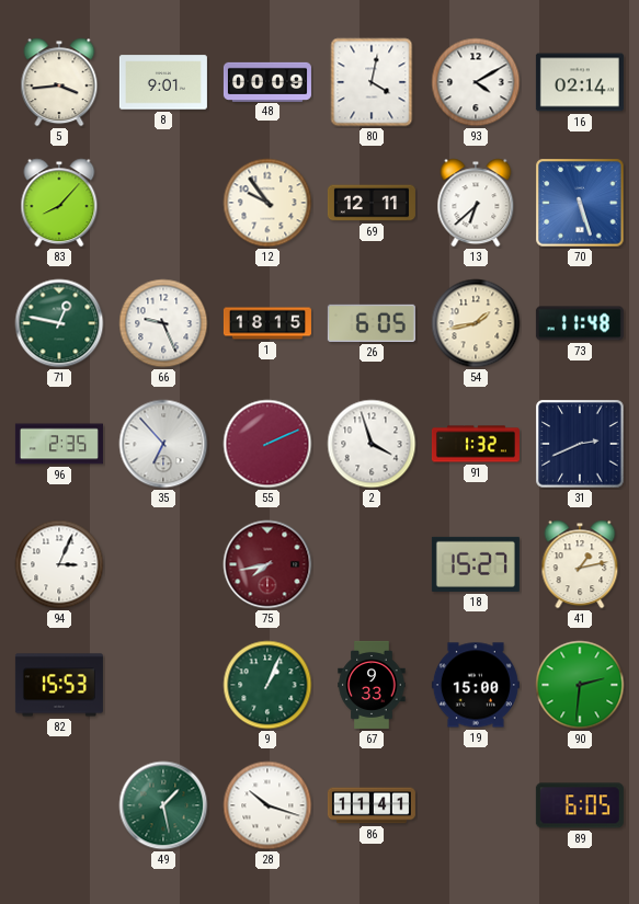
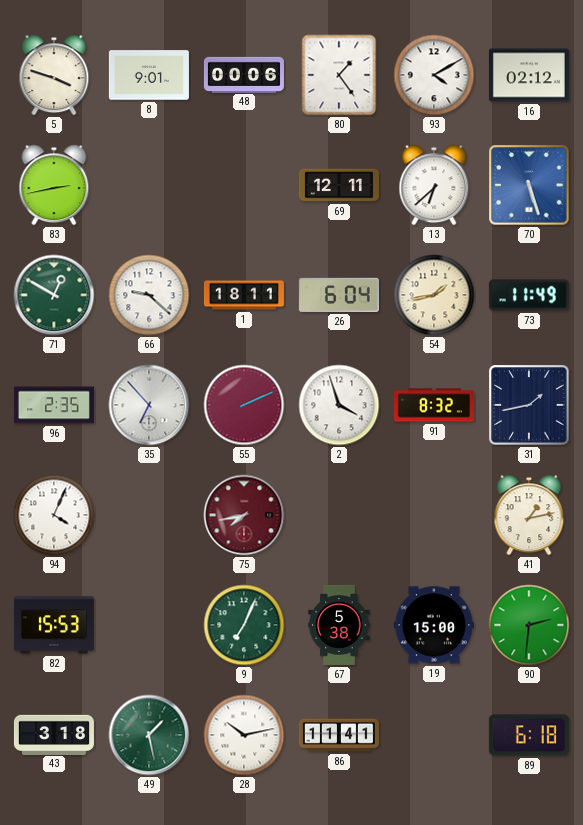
5: 3:44 -> 3:48 (54, 75)
48: 00:09 -> 00:06 (244, 74)
80: 4:02 -> 1:24 (339, 75)
16: 02:14 -> 02:12 (529, 75)
83: 8:07 -> 2:43 (54, 185)
12: 9:54 -> none (267, 203)
71: 12:47 -> 12:50 (54, 295)
66: 9:26 -> 9:22 (149, 295)
1: 18:15 -> 18:11 (244, 295)
26: 6:05 -> 6:04 (339, 295)
73: 11:48 -> 11:49 (529, 295)
91: 1:32 -> 8:32 (434, 405)
31: 2:41 -> 1:43 (529, 405)
94: 3:04 -> 4:04 (54, 515)
18: 15:27 -> none (476, 564)
9: 1:04 -> 7:04 (244, 625)
67: 9:33 -> 5:38 (339, 625)
43: none -> 3:18 (54, 734)
28: 10:18 -> 10:13 (244, 735)
89: 6:05 -> 6:18 (529, 735)
